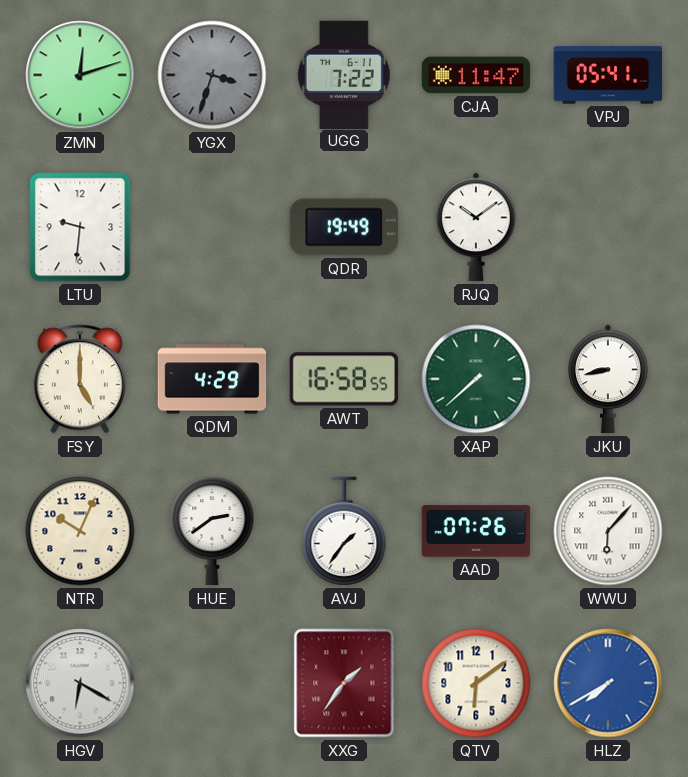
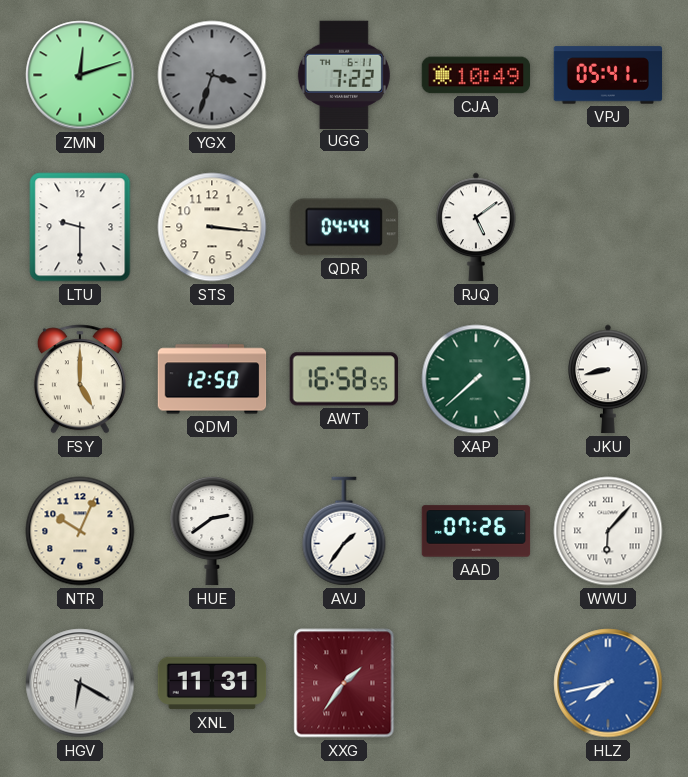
CJA: 11:47 -> 10:49 (476, 75)
LTU: 9:31 -> 9:30 (80, 227)
STS: none -> 3:16 (212, 227)
QDR: 19:49 -> 04:44 (343, 227)
RJQ: 10:09 -> 5:09 (476, 227)
QDM: 4:29 -> 12:50 (212, 379)
XNL: none -> 11:31 (212, 683)
QTV: 6:09 -> none (476, 683)
HLZ: 7:40 -> 7:43 (608, 683)
